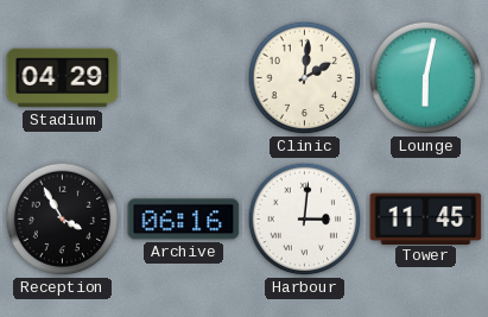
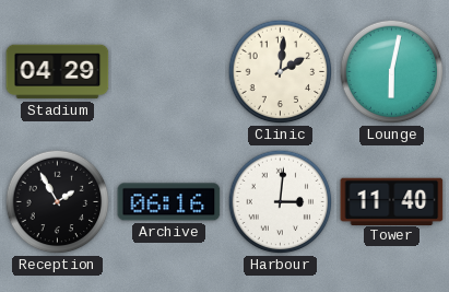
Reception: 3:55 -> 1:55 (58, 202)
Tower: 11:45 -> 11:40 (392, 201)
